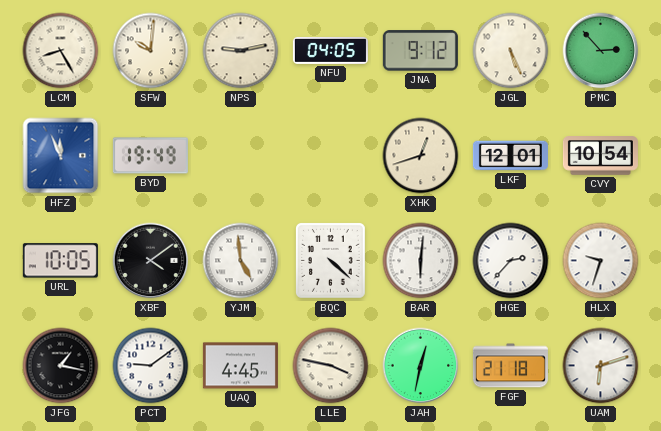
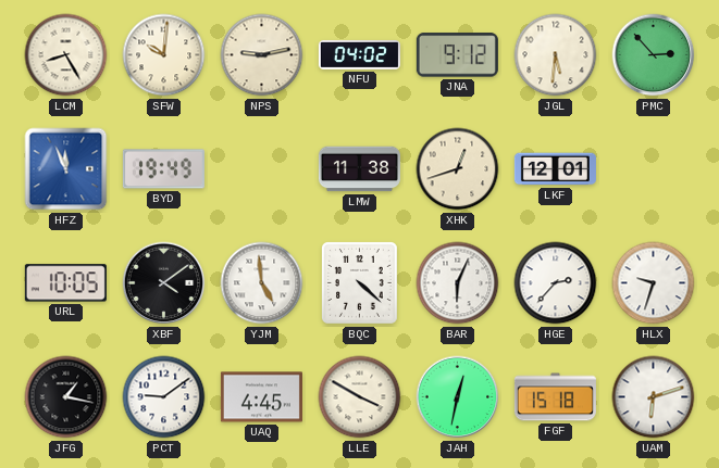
NFU: 04:05 -> 04:02 (359, 54)
JGL: 5:26 -> 5:31 (556, 55)
LMW: none -> 11:38 (359, 169)
CVY: 10:54 -> none (600, 156)
BAR: 6:01 -> 6:04 (458, 283)
LLE: 3:47 -> 3:50 (360, 397)
FGF: 21:18 -> 15:18 (555, 397)
